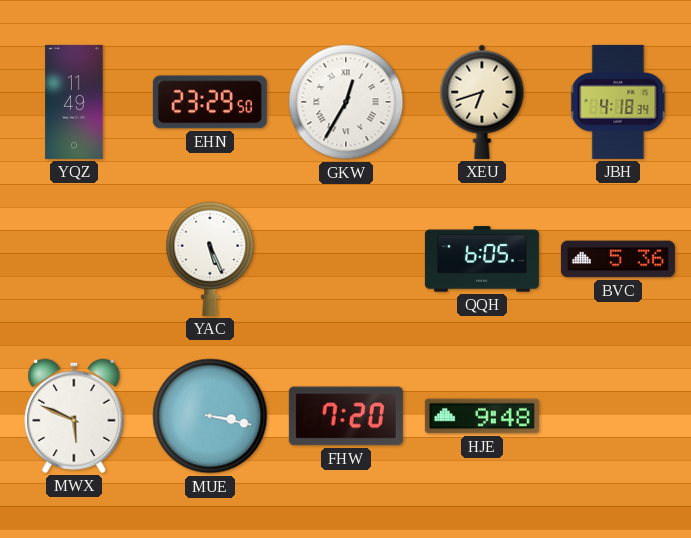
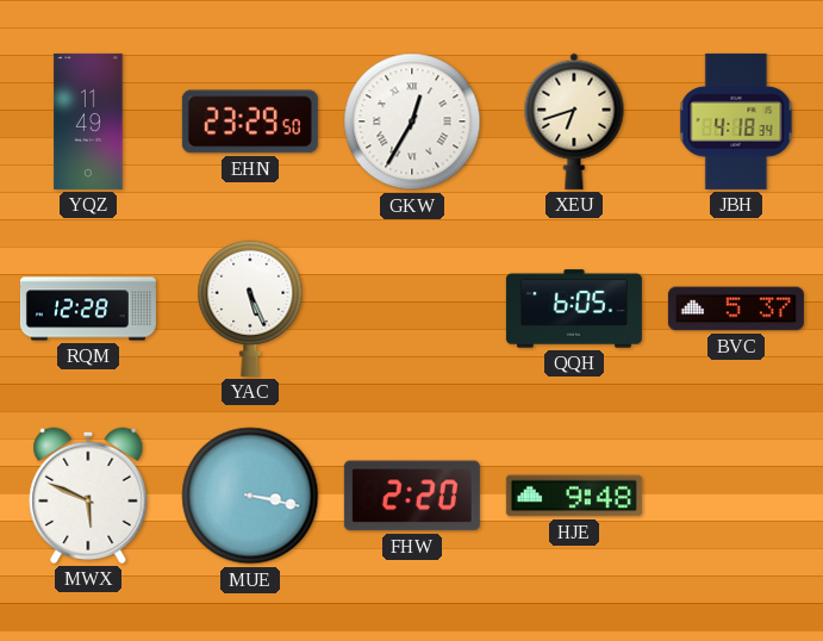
RQM: none -> 12:28 (88, 309)
BVC: 5:36 -> 5:37 (736, 309)
FHW: 7:20 -> 2:20 (412, 496)
